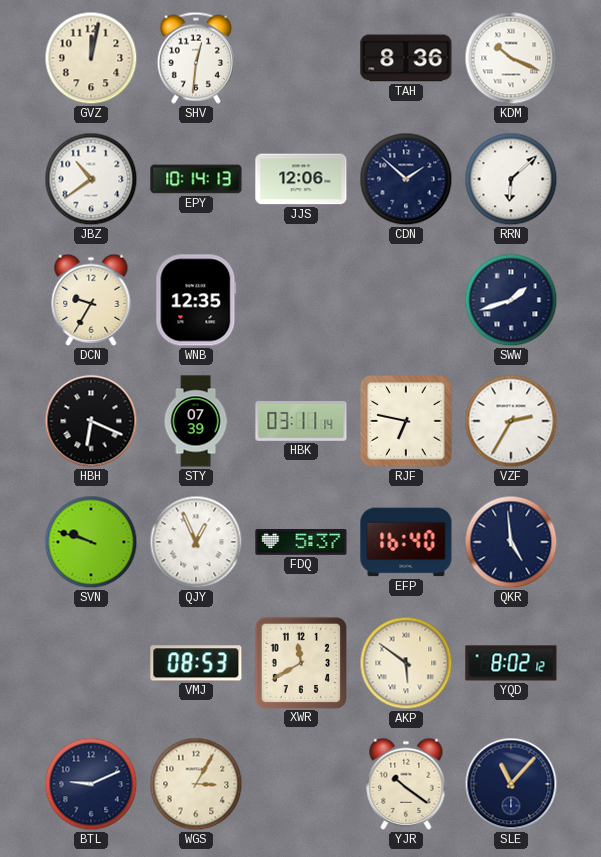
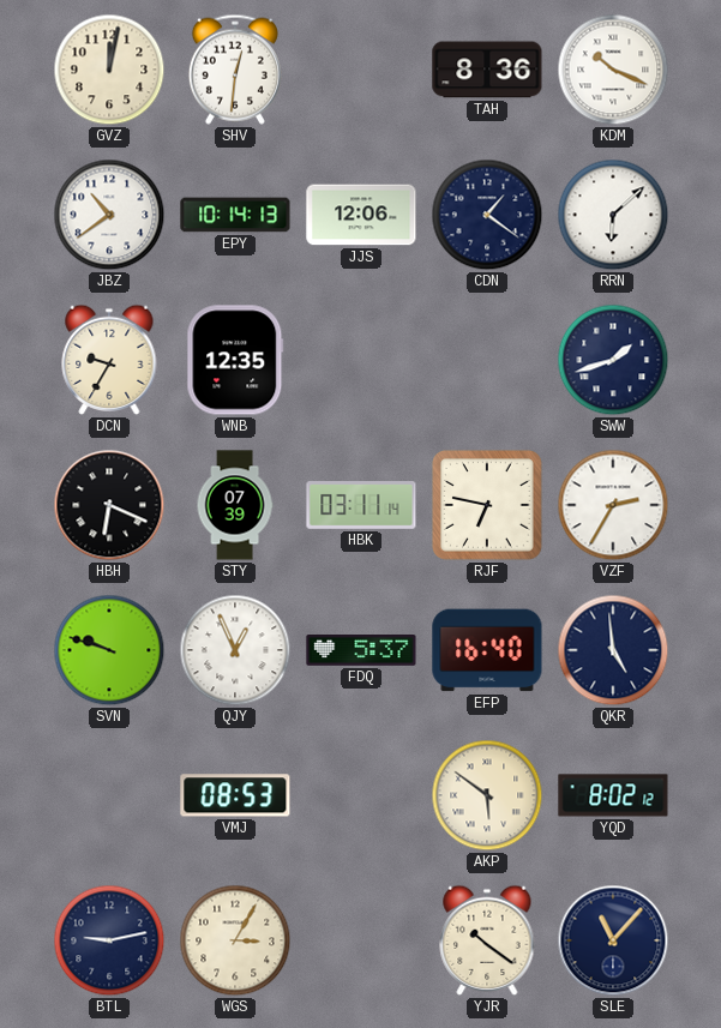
CDN: 1:52 -> 1:21 (487, 215)
XWR: 11:40 -> none (300, 662)
BTL: 9:11 -> 9:13 (109, 940)
